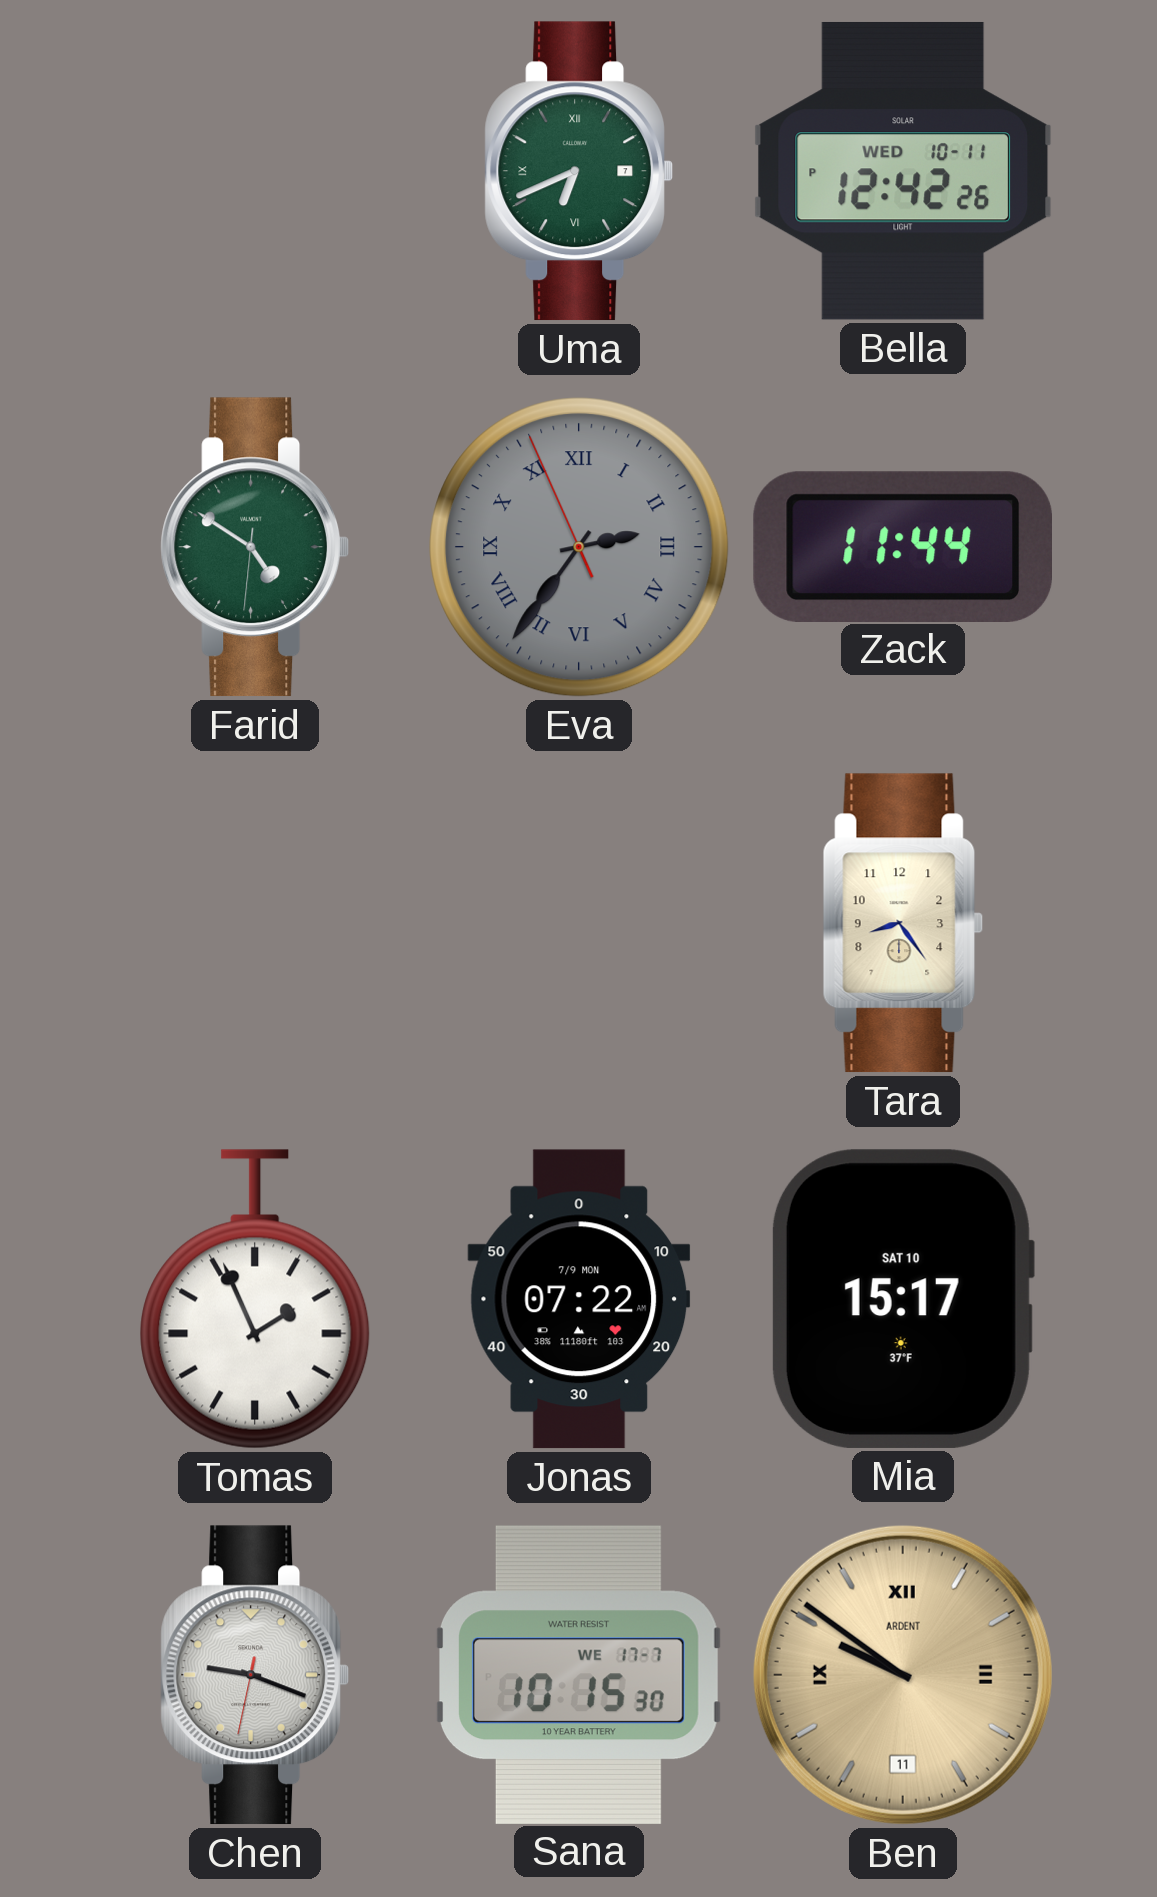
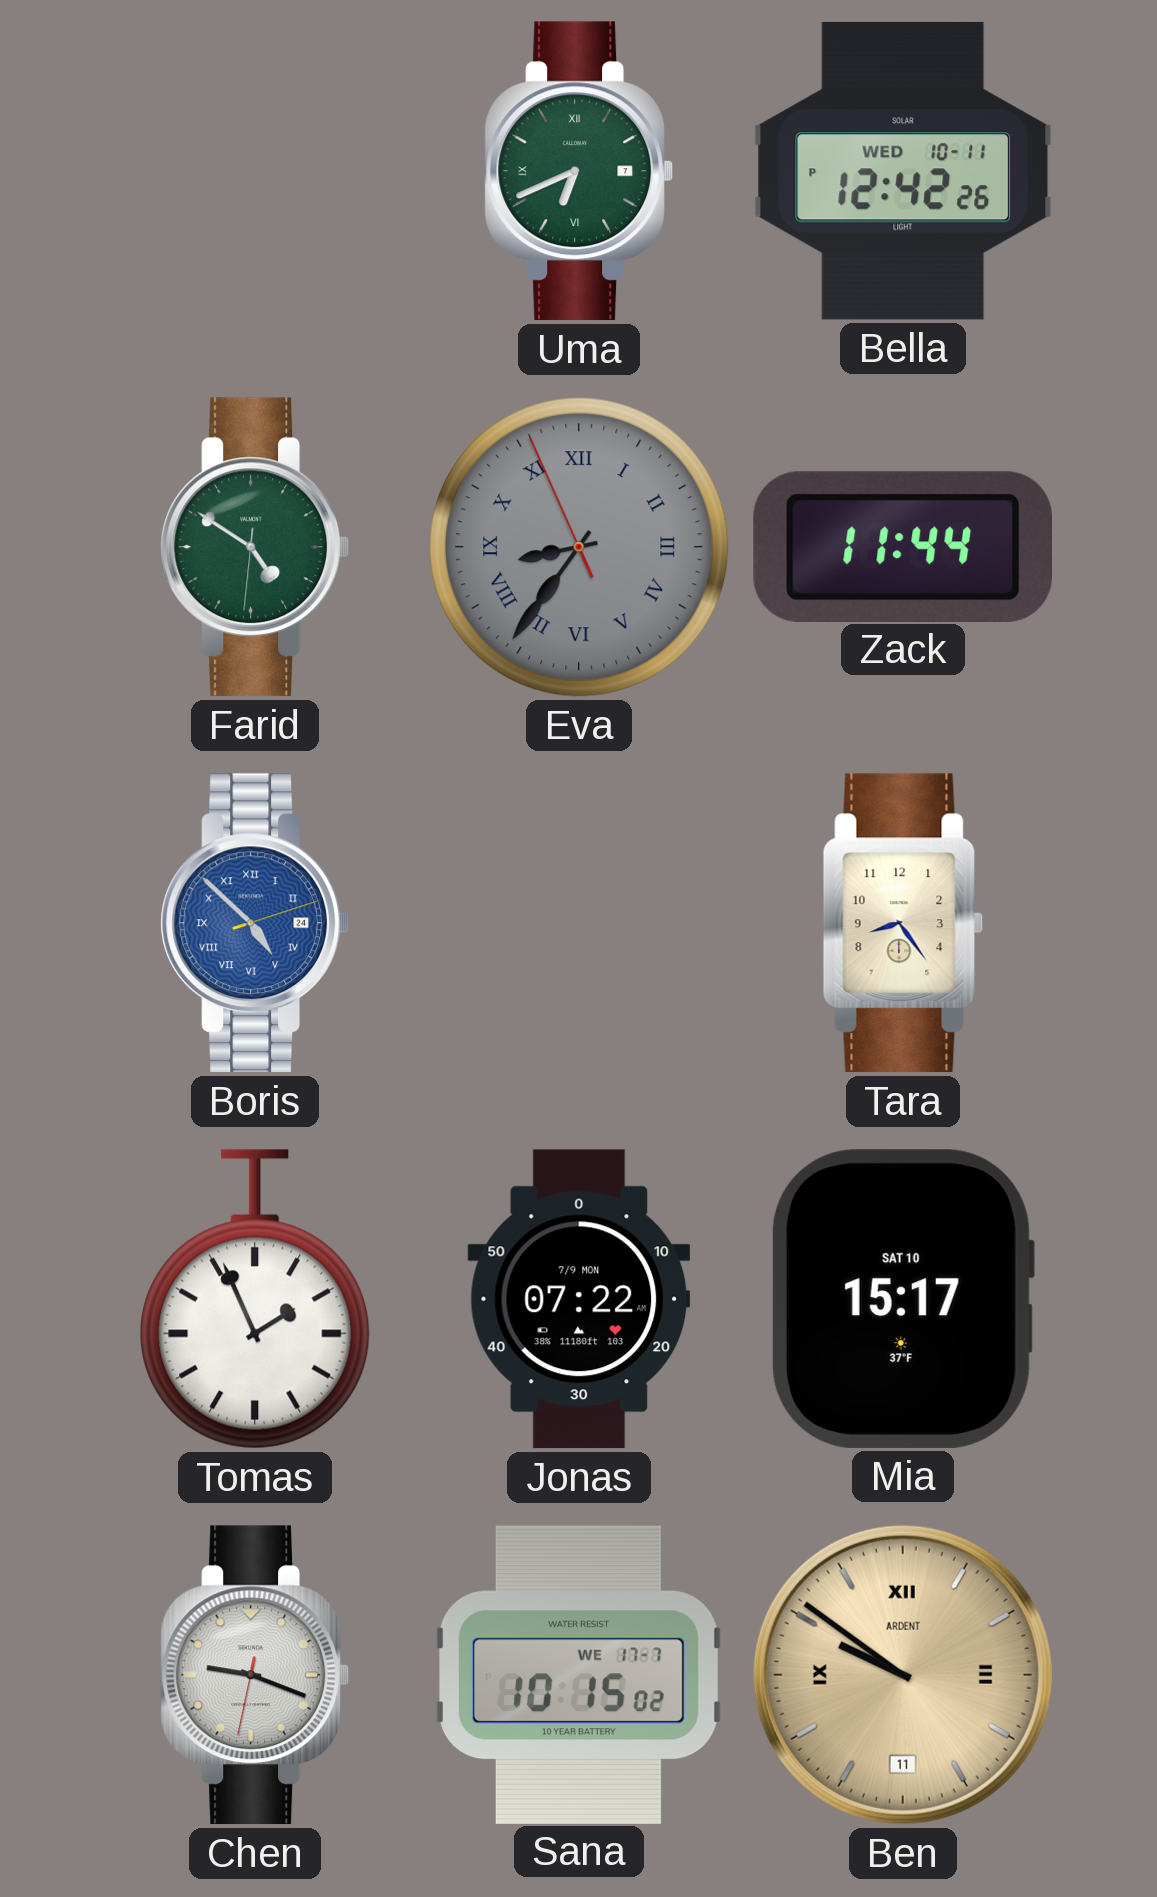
Eva: 2:35 -> 8:35 (579, 547)
Boris: none -> 4:52 (254, 923)
Sana: 10:15:30 -> 10:15:02 (579, 1674)
